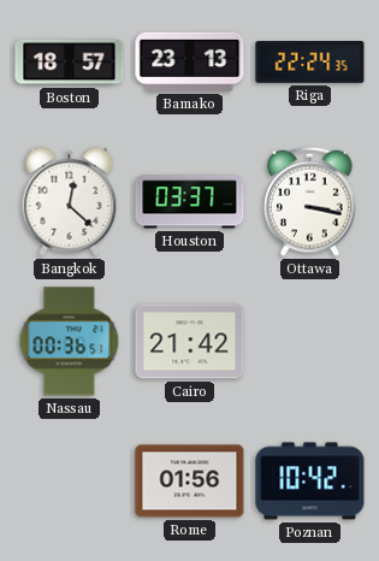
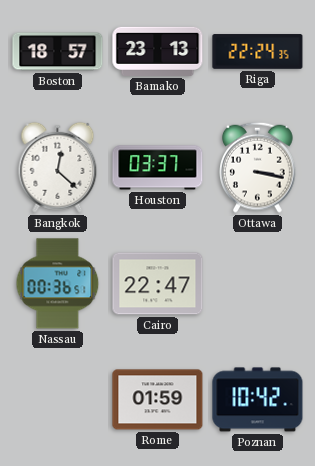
Cairo: 21:42 -> 22:47 (158, 284)
Rome: 01:56 -> 01:59 (158, 400)
